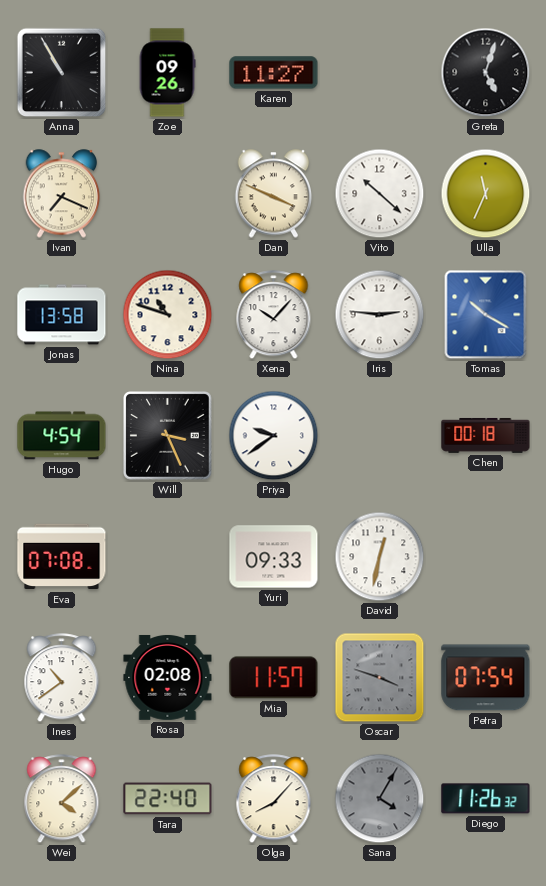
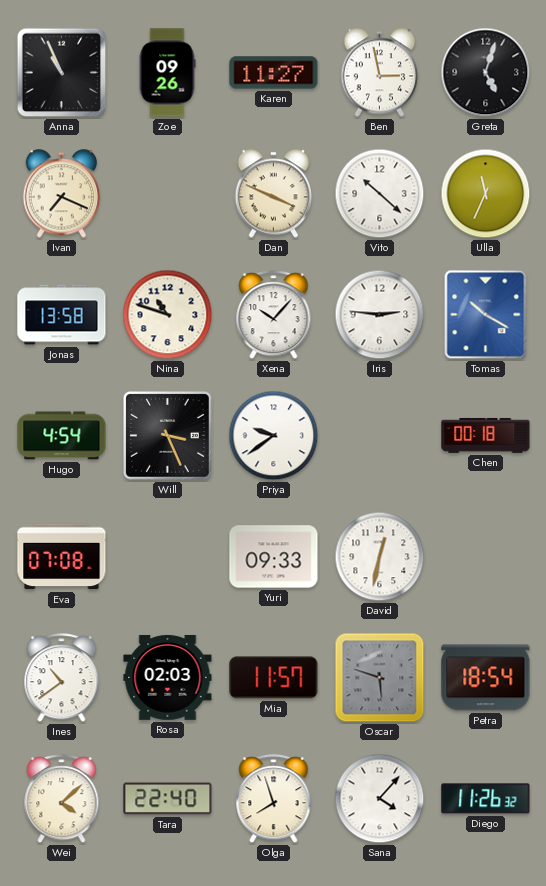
Anna: 10:55 -> 10:56 (62, 73)
Ben: none -> 2:58 (380, 73)
Rosa: 02:08 -> 02:03 (168, 677)
Oscar: 3:48 -> 5:48 (380, 678)
Petra: 07:54 -> 18:54 (486, 678)
Olga: 8:07 -> 7:57 (274, 799)
Sana: 4:05 -> 4:07 (380, 799)
Sana dial: grey -> white (380, 799)
